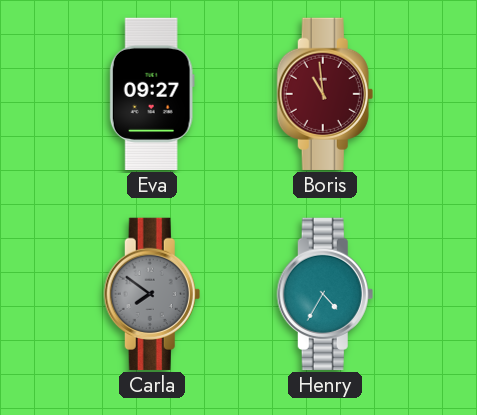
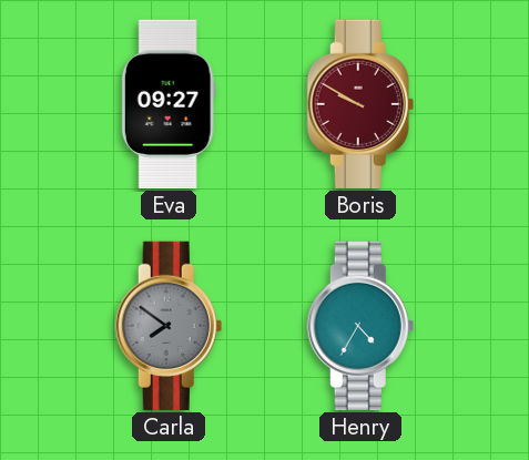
Boris: 10:59 -> 9:50 (360, 103)
